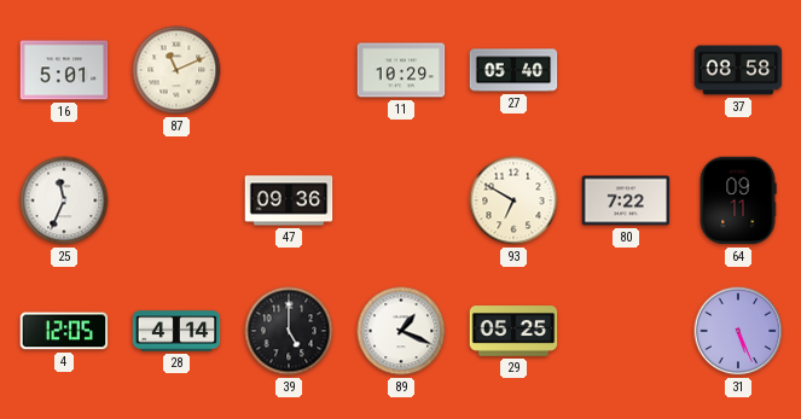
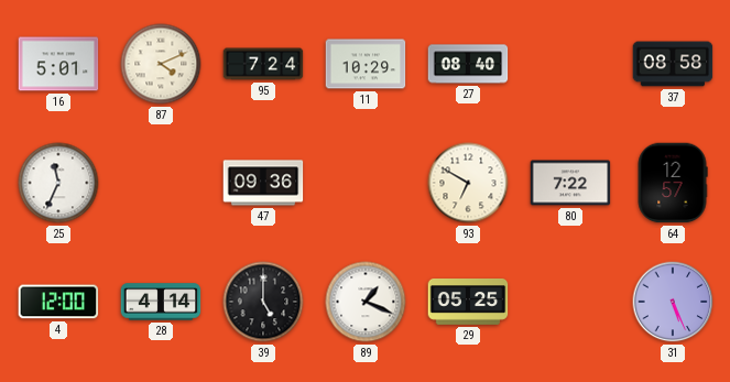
87: 11:11 -> 4:11 (161, 64)
95: none -> 7:24 (263, 64)
27: 05:40 -> 08:40 (468, 64)
64: 09:11 -> 12:57 (673, 183)
4: 12:05 -> 12:00 (58, 302)
